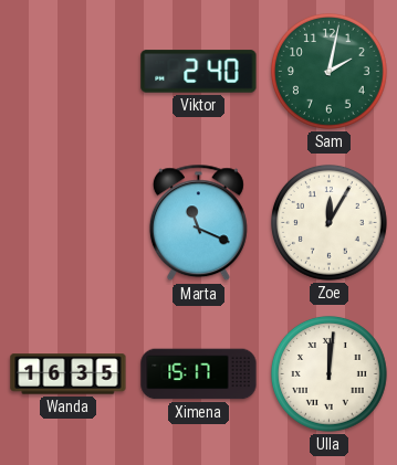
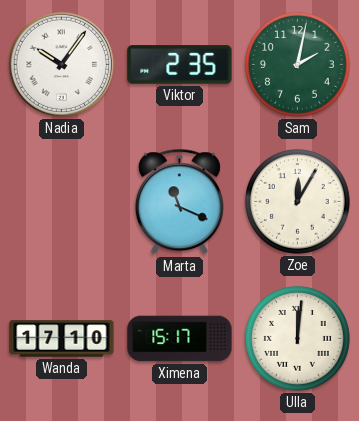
Nadia: none -> 10:06 (61, 64)
Viktor: 2:40 -> 2:35 (180, 65)
Wanda: 16:35 -> 17:10 (62, 339)
